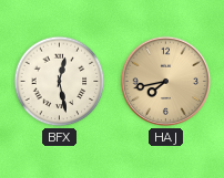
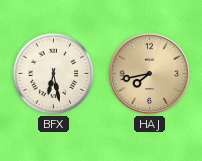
BFX: 12:28 -> 6:28 (54, 74)
